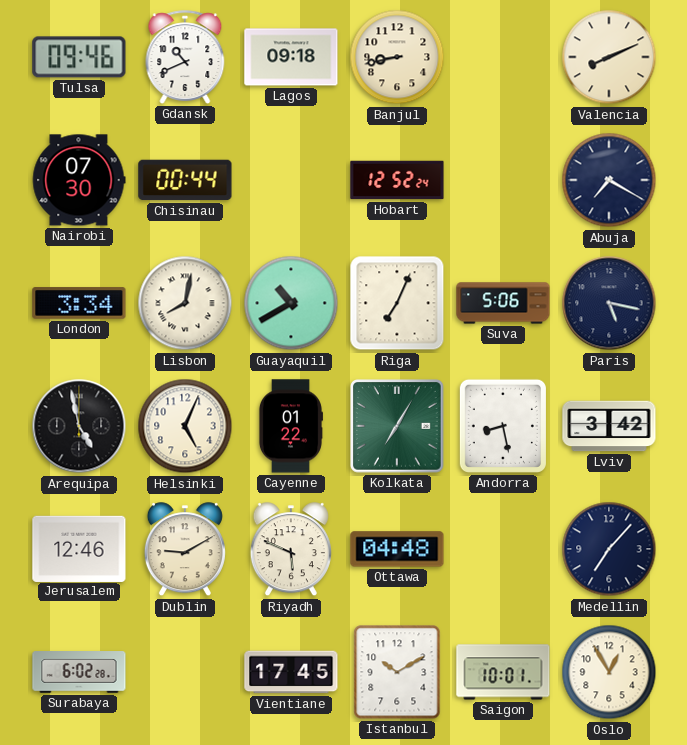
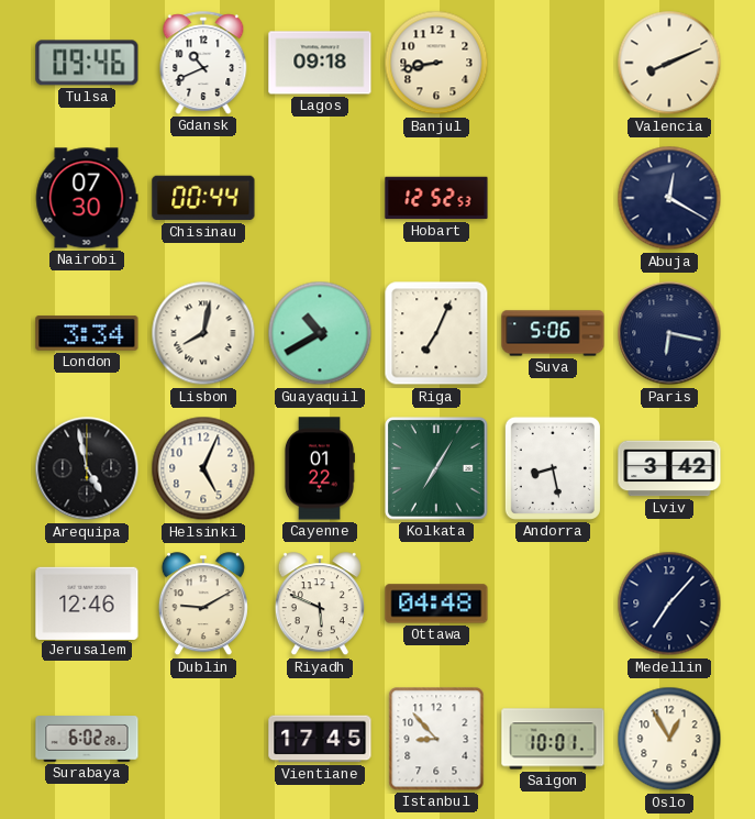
Hobart: 12:52:24 -> 12:52:53 (436, 198)
Abuja: 7:20 -> 12:20 (669, 198)
Paris: 5:17 -> 6:17 (669, 333)
Istanbul: 10:10 -> 8:53 (436, 739)
